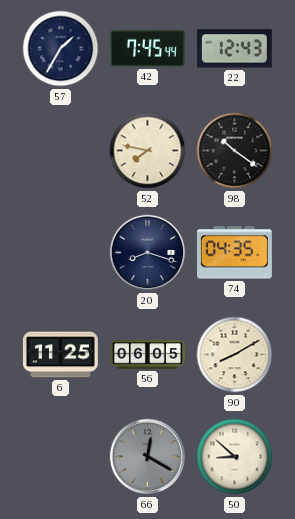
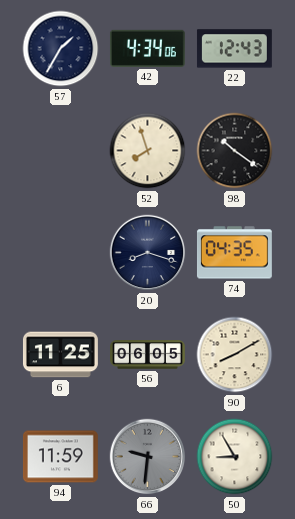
42: 7:45 -> 4:34 (147, 48)
52: 7:47 -> 7:57 (148, 151)
94: none -> 11:59 (60, 457)
66: 12:20 -> 9:31 (148, 457)
50: 8:52 -> 8:55 (235, 457)
